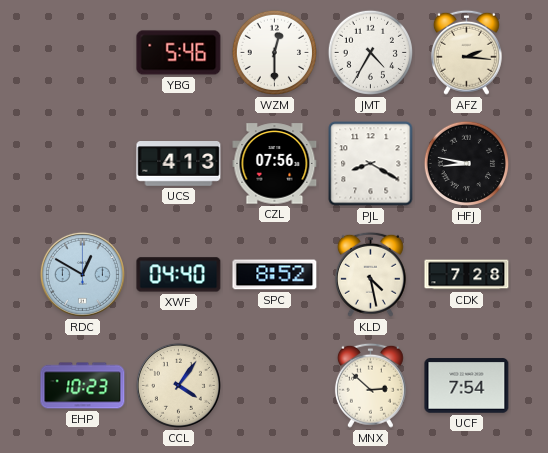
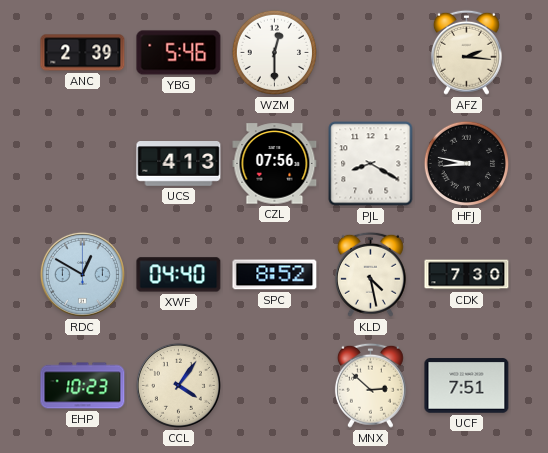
ANC: none -> 2:39 (83, 53)
JMT: 4:35 -> none (370, 52)
CDK: 7:28 -> 7:30 (467, 275)
UCF: 7:54 -> 7:51 (467, 386)
